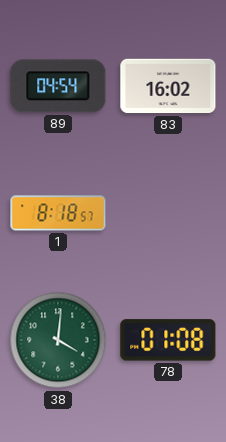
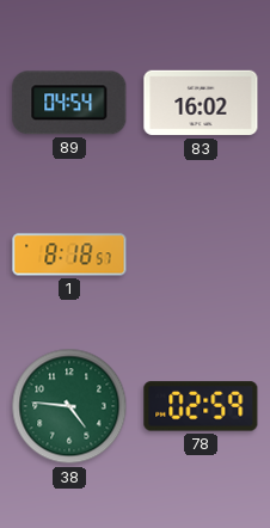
38: 4:01 -> 4:46 (69, 406)
78: 01:08 -> 02:59 (201, 406)
